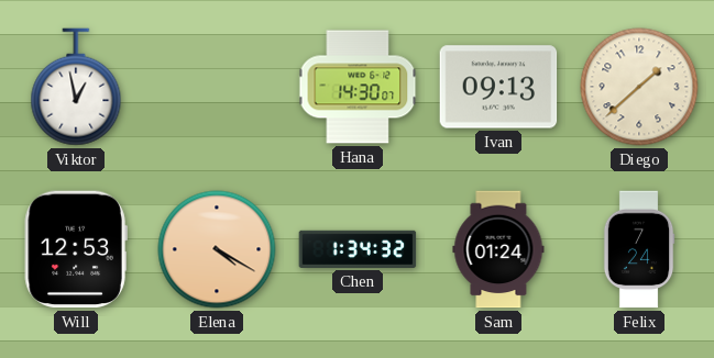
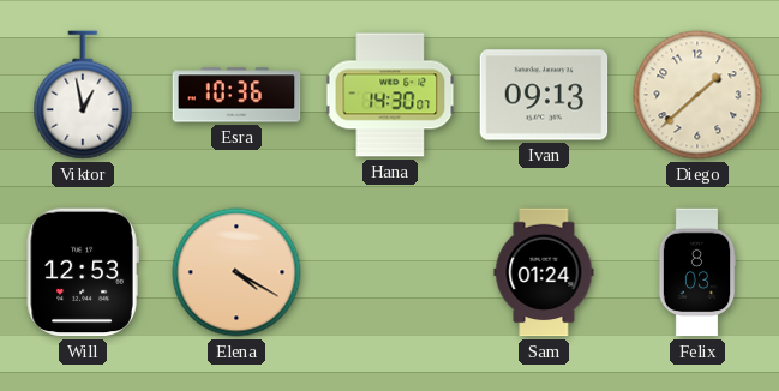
Esra: none -> 10:36 (236, 95)
Chen: 1:34 -> none (358, 249)
Felix: 7:24 -> 8:03 (697, 272)
